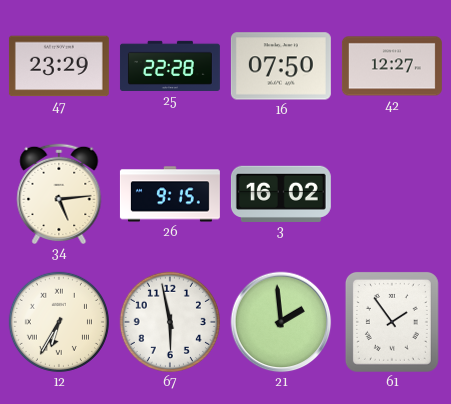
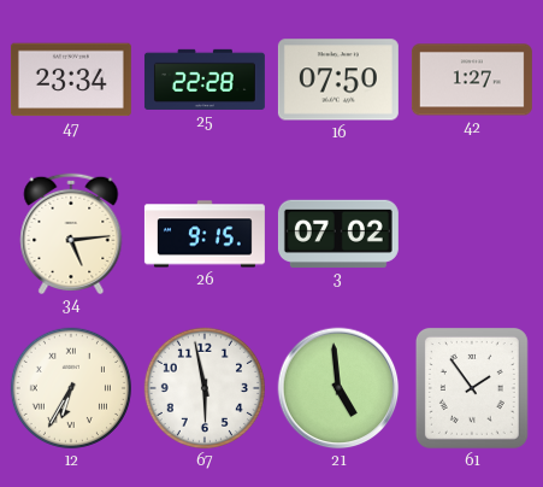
47: 23:29 -> 23:34 (71, 80)
42: 12:27 -> 1:27 (472, 80)
3: 16:02 -> 07:02 (338, 233)
21: 1:59 -> 4:59 (338, 388)
